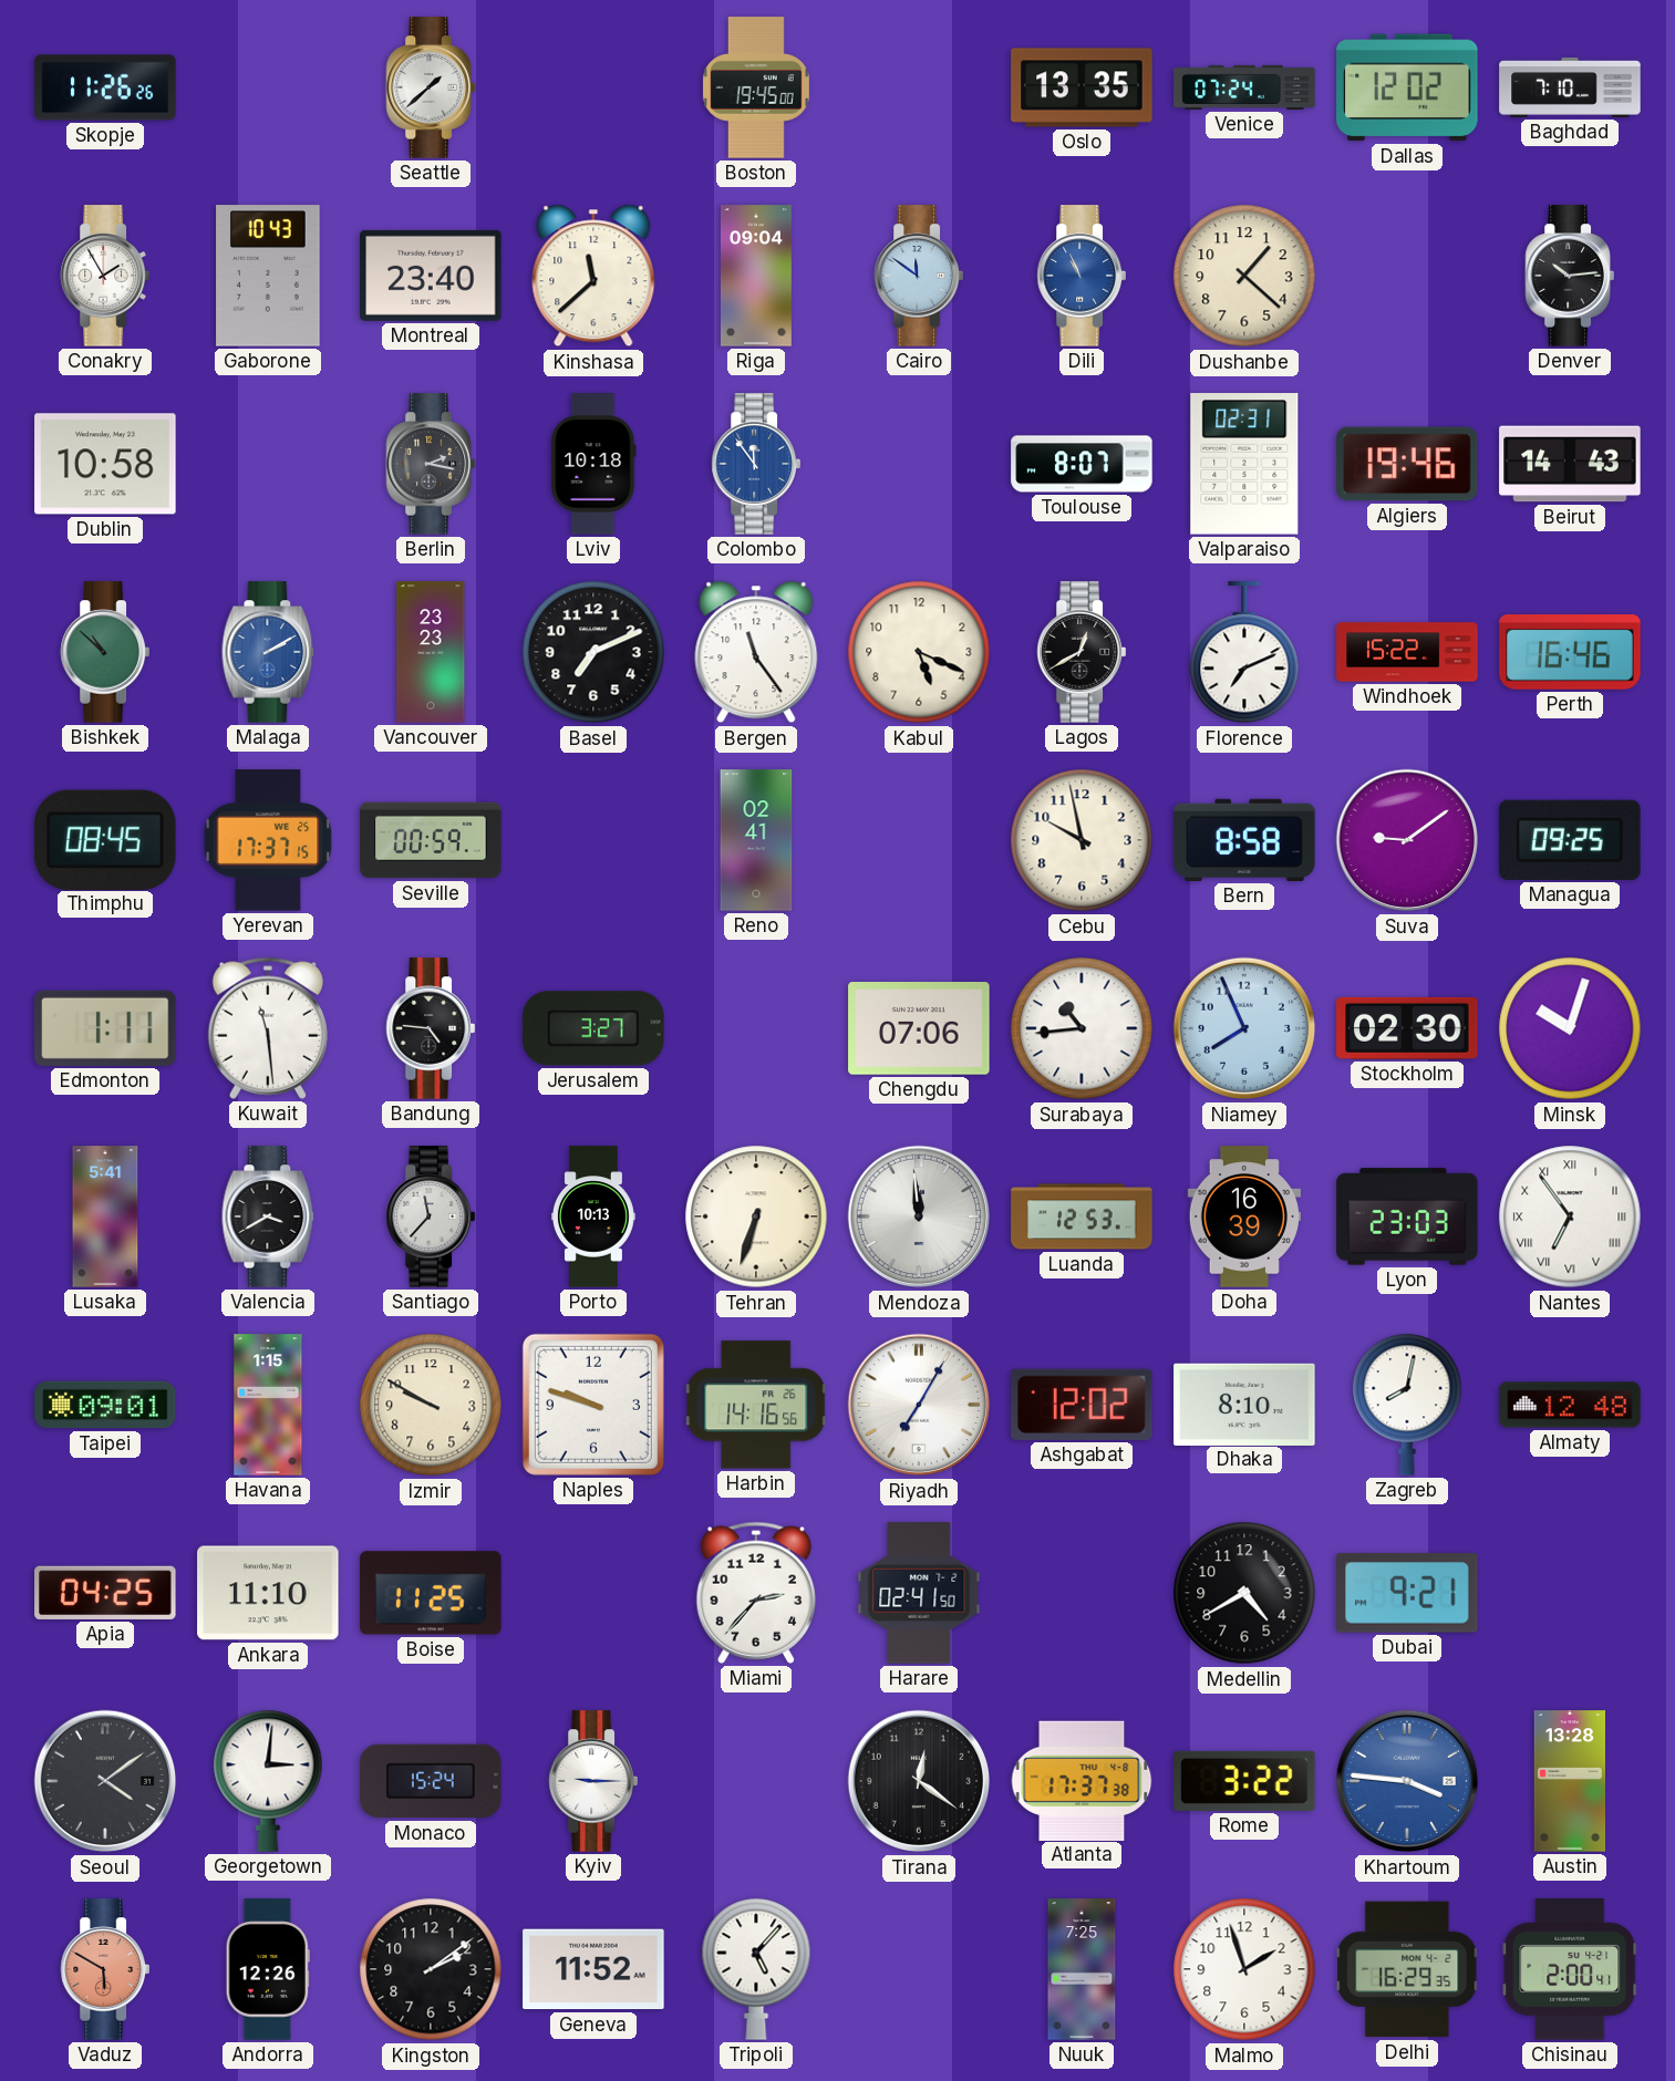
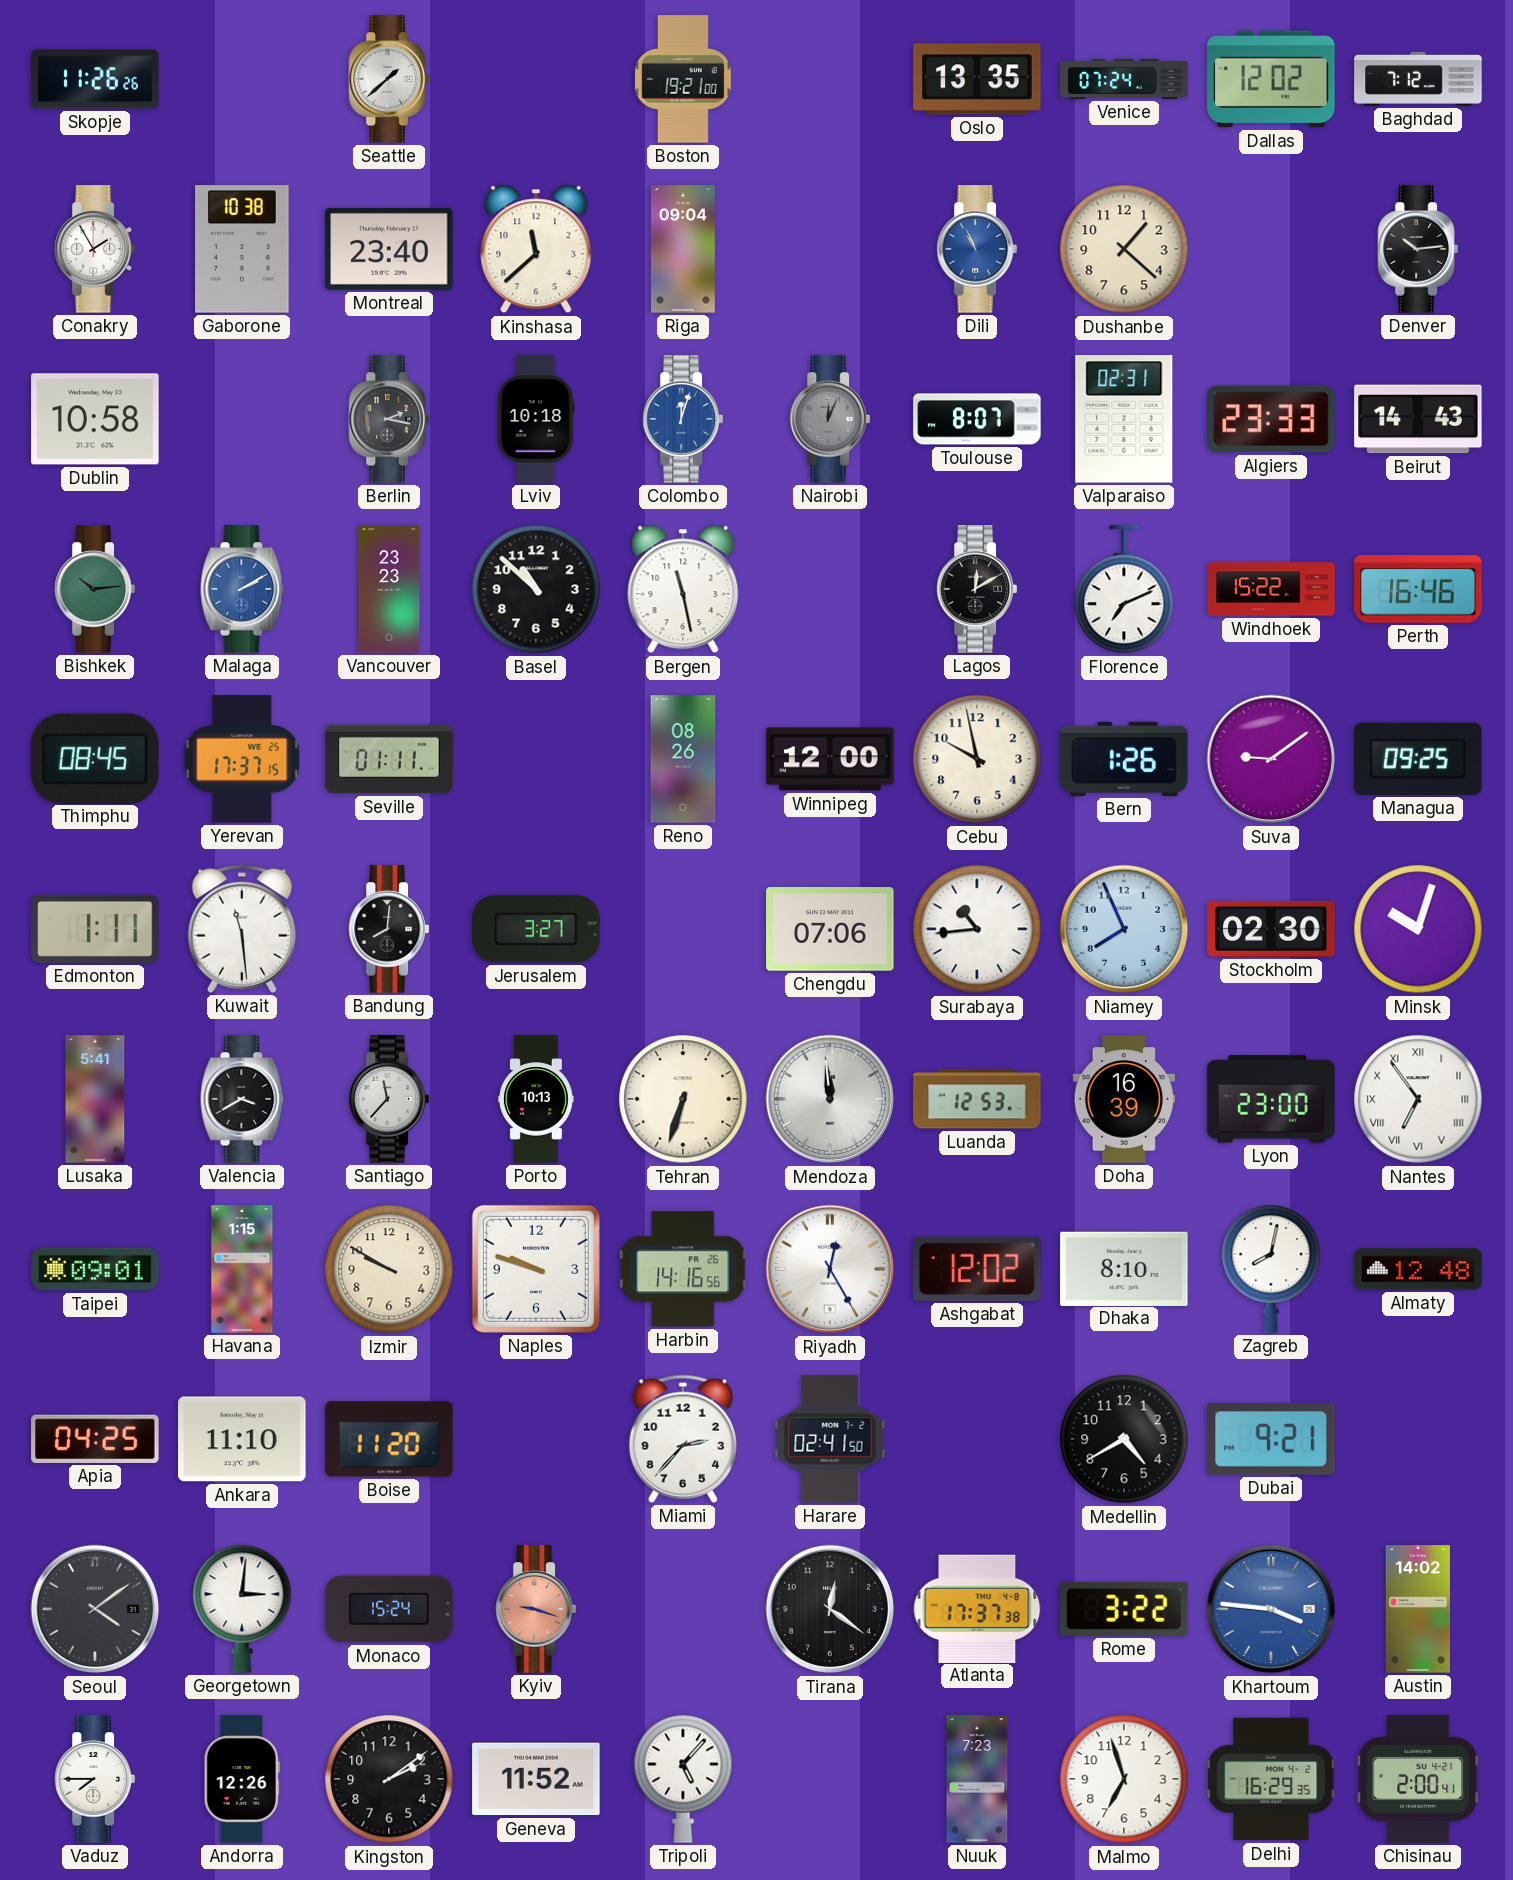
Boston: 19:45 -> 19:21 (683, 79)
Baghdad: 7:10 -> 7:12 (1418, 79)
Gaborone: 10:43 -> 10:38 (242, 249)
Cairo: 11:51 -> none (919, 276)
Colombo: 11:54 -> 12:03 (683, 419)
Nairobi: none -> 12:04 (830, 419)
Algiers: 19:46 -> 23:33 (1271, 419)
Bishkek: 10:52 -> 10:14 (95, 589)
Basel: 7:11 -> 10:52 (536, 589)
Bergen: 11:24 -> 11:28 (683, 589)
Kabul: 5:19 -> none (919, 652)
Lagos: 12:40 -> 12:10 (977, 589)
Seville: 00:59 -> 01:11 (389, 759)
Reno: 02:41 -> 08:26 (683, 759)
Winnipeg: none -> 12:00 (830, 759)
Bern: 8:58 -> 1:26 (1124, 759)
Bandung: 4:46 -> 8:01 (389, 929)
Lyon: 23:03 -> 23:00 (1271, 1099)
Riyadh: 7:05 -> 12:25 (830, 1269)
Boise: 11:25 -> 11:20 (389, 1439)
Kyiv: 9:15 -> 9:18 (536, 1609)
Kyiv dial: white -> salmon (536, 1609)
Austin: 13:28 -> 14:02 (1417, 1609)
Vaduz: 5:50 -> 7:45 (95, 1779)
Vaduz dial: salmon -> white (95, 1779)
Nuuk: 7:25 -> 7:23 (977, 1779)
Malmo: 1:57 -> 6:57 (1124, 1779)
